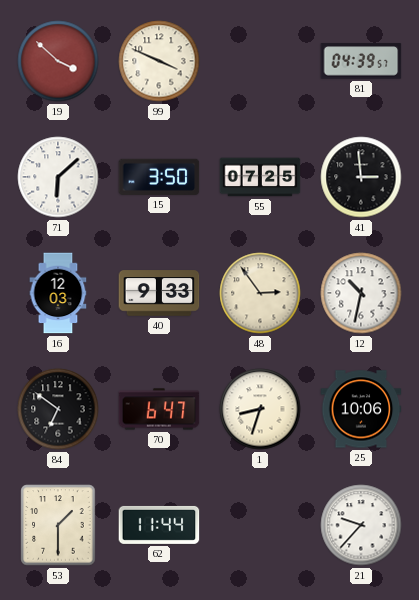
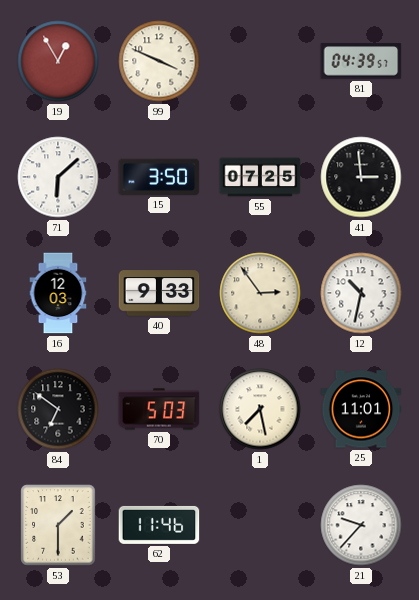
19: 3:52 -> 12:55 (58, 61)
70: 6:47 -> 5:03 (159, 409)
1: 8:33 -> 7:28 (260, 409)
25: 10:06 -> 11:01 (361, 409)
62: 11:44 -> 11:46 (159, 525)
